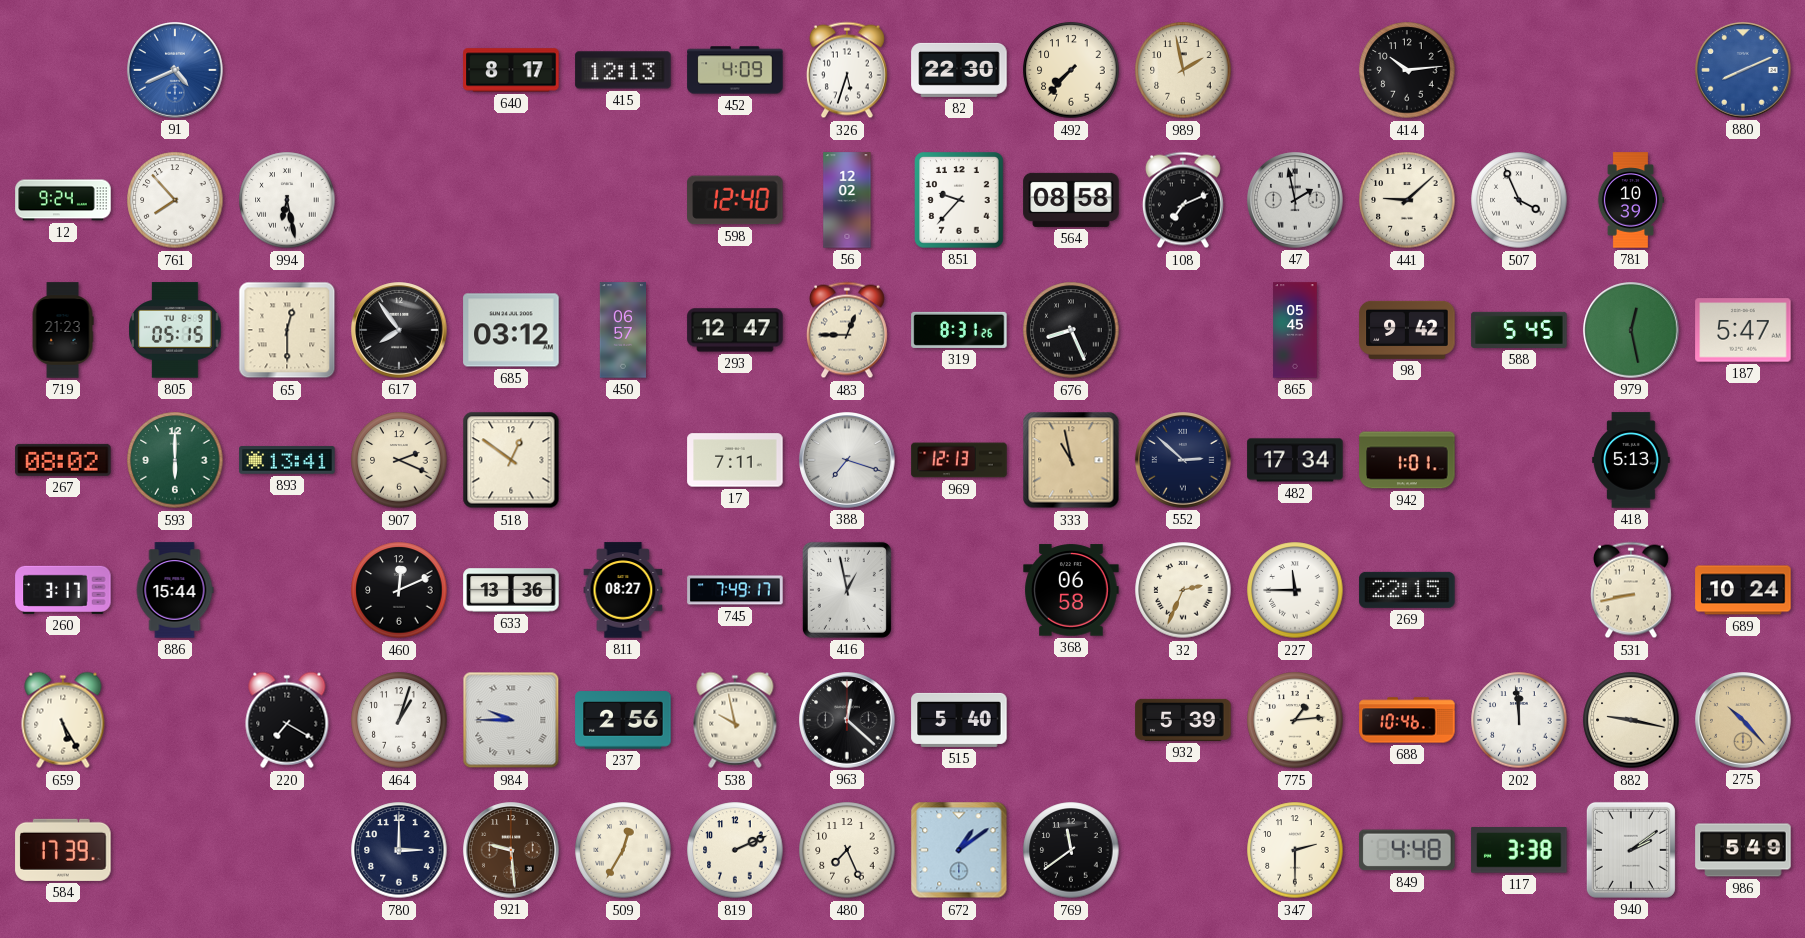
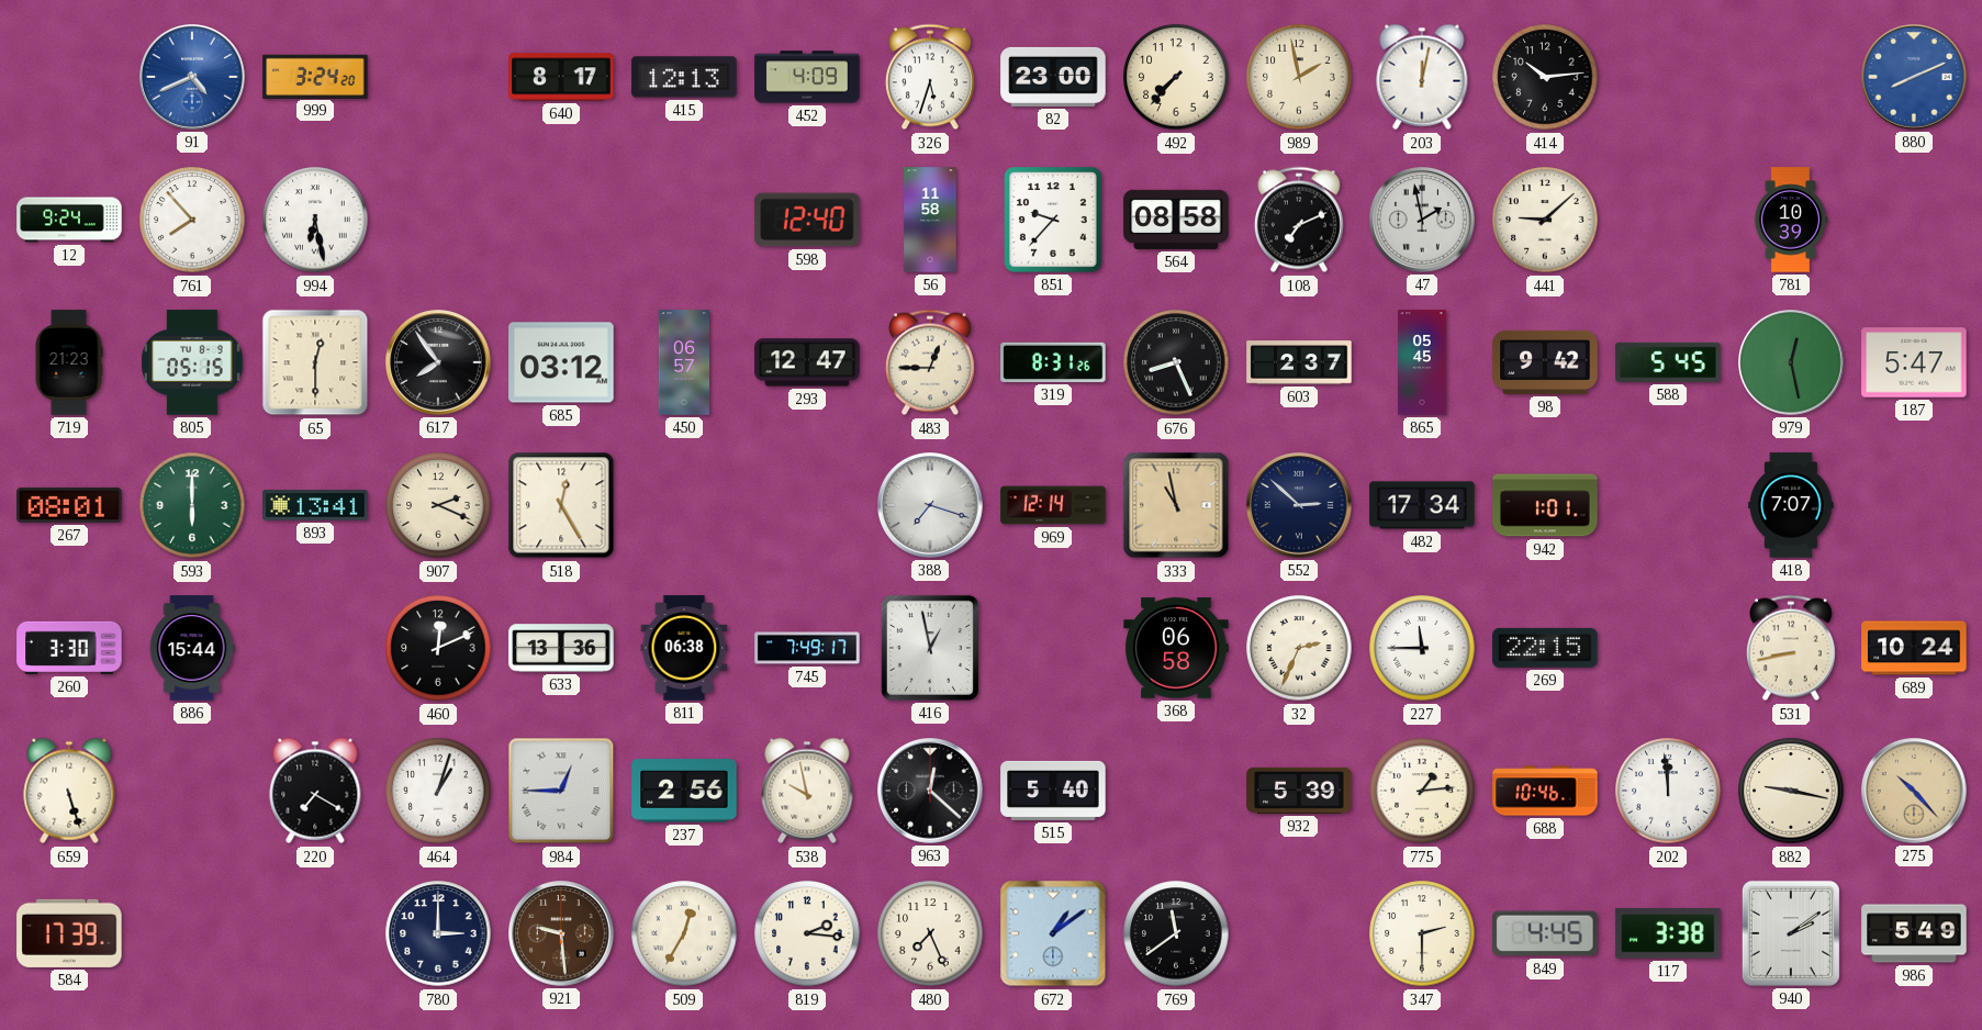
999: none -> 3:24 (315, 76)
82: 22:30 -> 23:00 (1053, 77)
203: none -> 12:02 (1422, 77)
56: 12:02 -> 11:58 (930, 220)
507: 3:56 -> none (1519, 200)
603: none -> 2:37 (1299, 362)
267: 08:02 -> 08:01 (69, 505)
518: 12:51 -> 12:25 (561, 505)
17: 7:11 -> none (735, 460)
969: 12:13 -> 12:14 (1053, 505)
418: 5:13 -> 7:07 (1791, 505)
260: 3:17 -> 3:30 (69, 648)
811: 08:27 -> 06:38 (684, 648)
659: 5:25 -> 5:27 (69, 791)
984: 9:45 -> 12:45 (561, 791)
819: 2:11 -> 2:16 (807, 933)
849: 4:48 -> 4:45 (1545, 933)
